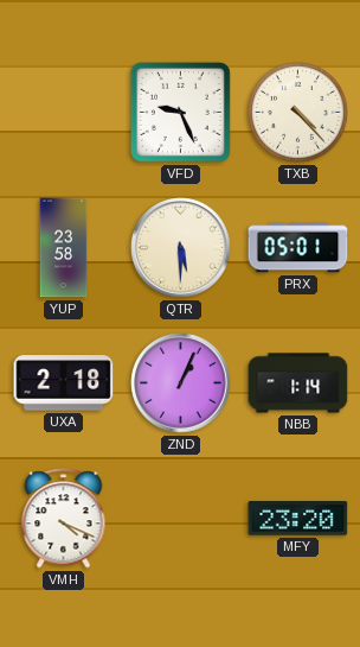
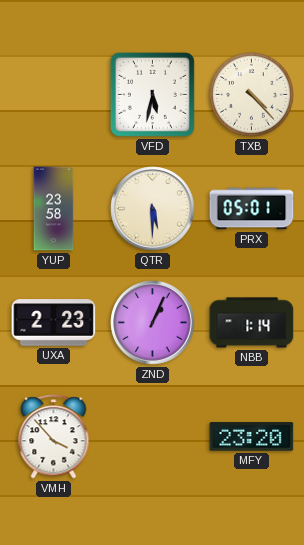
VFD: 9:26 -> 5:32 (152, 94)
UXA: 2:18 -> 2:23 (54, 323)
VMH: 4:19 -> 3:53 (54, 437)
